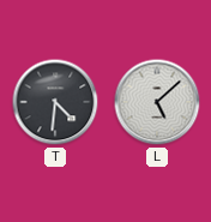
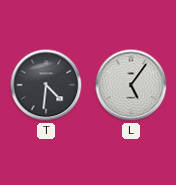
L: 5:08 -> 5:06 (131, 85)
